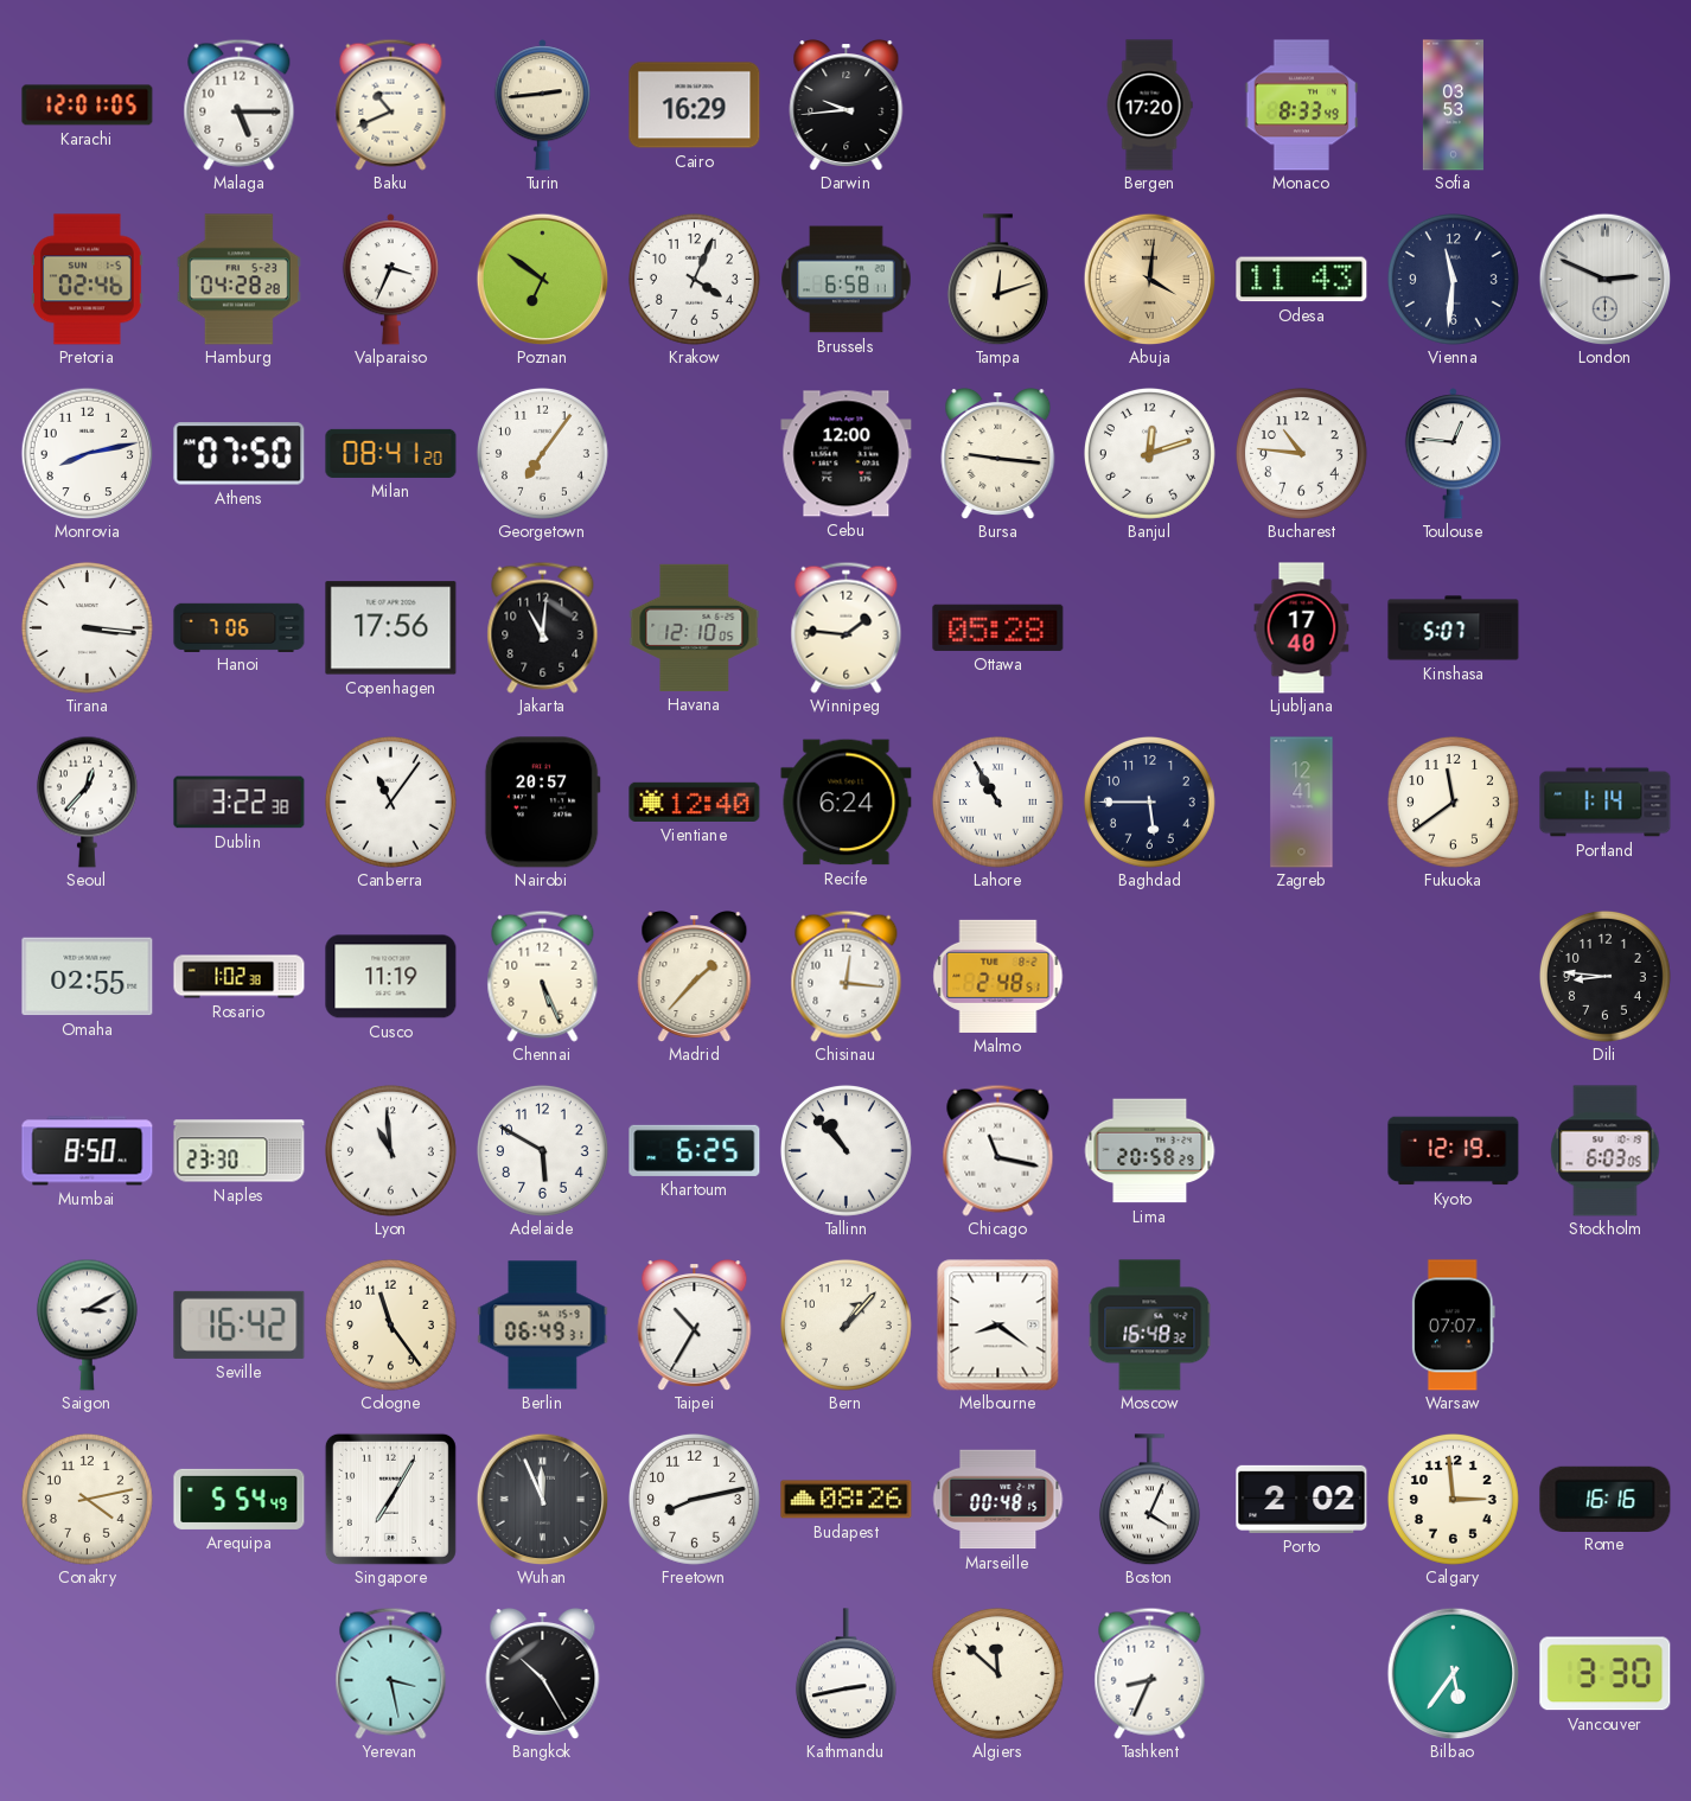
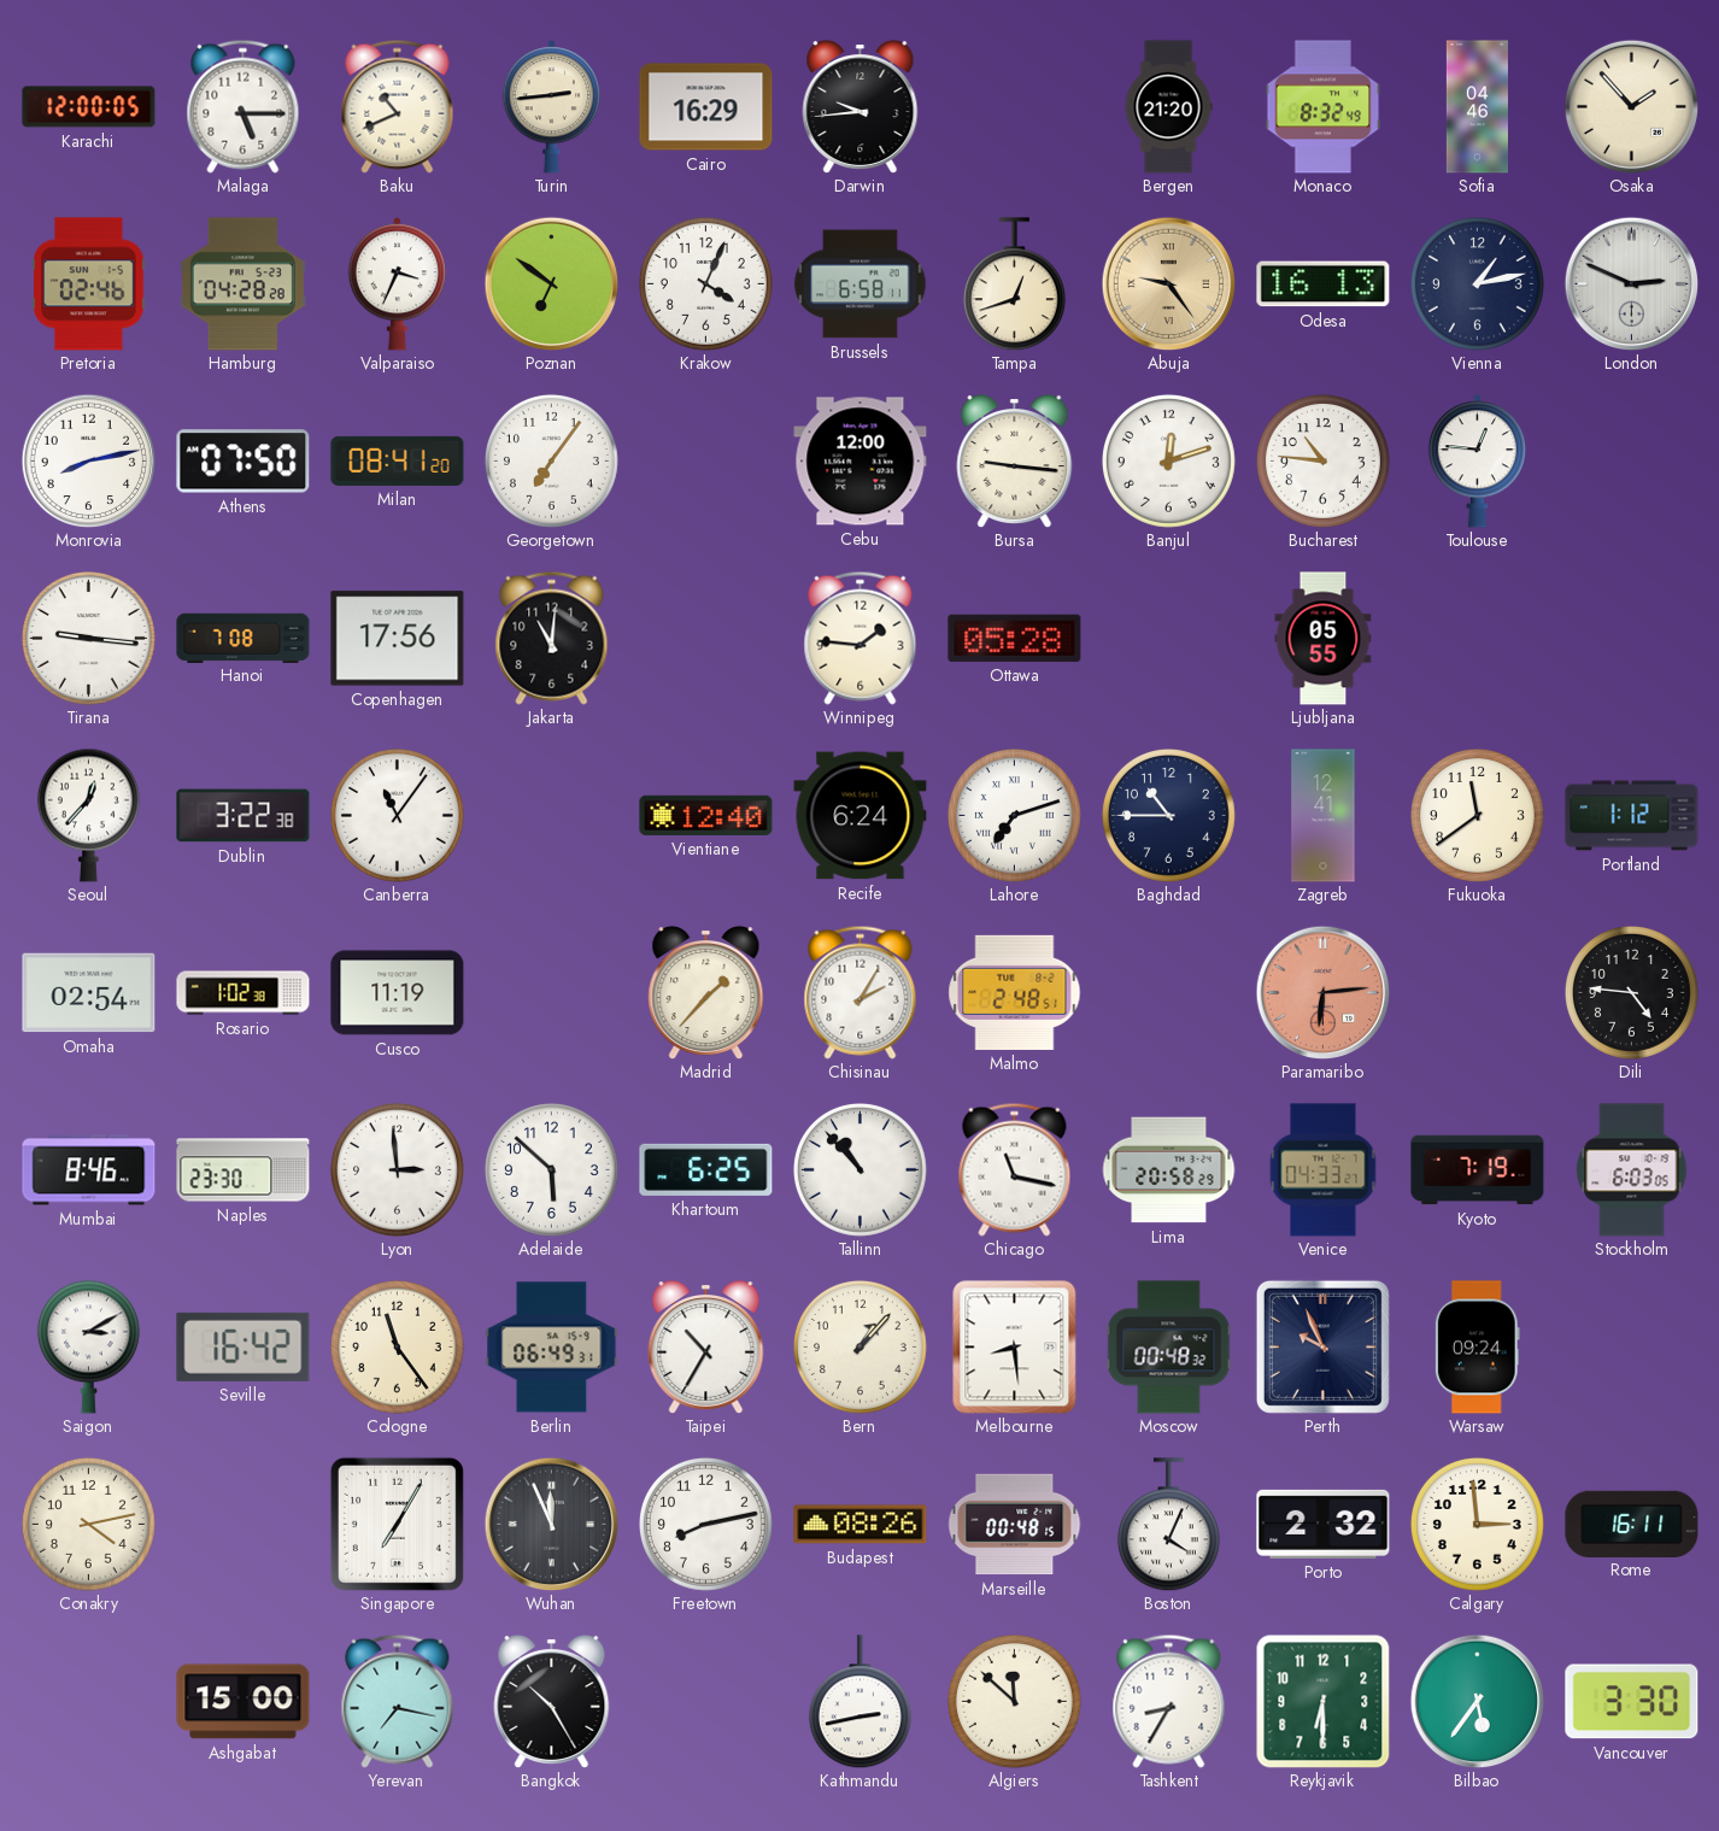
Karachi: 12:01 -> 12:00 (89, 107)
Bergen: 17:20 -> 21:20 (1168, 107)
Monaco: 8:33 -> 8:32 (1324, 107)
Sofia: 03:53 -> 04:46 (1477, 107)
Osaka: none -> 1:53 (1631, 106)
Tampa: 12:12 -> 12:42 (1014, 284)
Abuja: 4:01 -> 9:24 (1168, 283)
Odesa: 11:43 -> 16:13 (1324, 284)
Vienna: 11:31 -> 1:13 (1477, 283)
Tirana: 3:16 -> 9:16 (88, 638)
Hanoi: 7:06 -> 7:08 (244, 638)
Havana: 12:10 -> none (695, 627)
Ljubljana: 17:40 -> 05:55 (1324, 639)
Kinshasa: 5:07 -> none (1454, 628)
Nairobi: 20:57 -> none (542, 803)
Lahore: 10:55 -> 7:12 (1014, 815)
Baghdad: 5:45 -> 10:45 (1168, 815)
Portland: 1:14 -> 1:12 (1632, 816)
Omaha: 02:55 -> 02:54 (89, 993)
Chennai: 5:26 -> none (543, 976)
Chisinau: 12:16 -> 2:05 (861, 992)
Paramaribo: none -> 6:14 (1322, 992)
Dili: 8:46 -> 4:46 (1631, 992)
Mumbai: 8:50 -> 8:46 (89, 1170)
Lyon: 10:59 -> 2:59 (397, 1169)
Adelaide: 5:50 -> 5:52 (551, 1169)
Venice: none -> 04:33 (1324, 1170)
Kyoto: 12:19 -> 7:19 (1478, 1170)
Melbourne: 8:21 -> 8:29 (1015, 1348)
Moscow: 16:48 -> 00:48 (1169, 1348)
Perth: none -> 9:56 (1322, 1346)
Warsaw: 07:07 -> 09:24 (1477, 1348)
Arequipa: 5:54 -> none (240, 1499)
Porto: 2:02 -> 2:32 (1324, 1524)
Rome: 16:16 -> 16:11 (1632, 1524)
Ashgabat: none -> 15:00 (244, 1702)
Yerevan: 3:28 -> 7:17 (398, 1701)
Tashkent: 8:34 -> 8:35 (1169, 1701)
Reykjavik: none -> 6:30 (1322, 1701)
